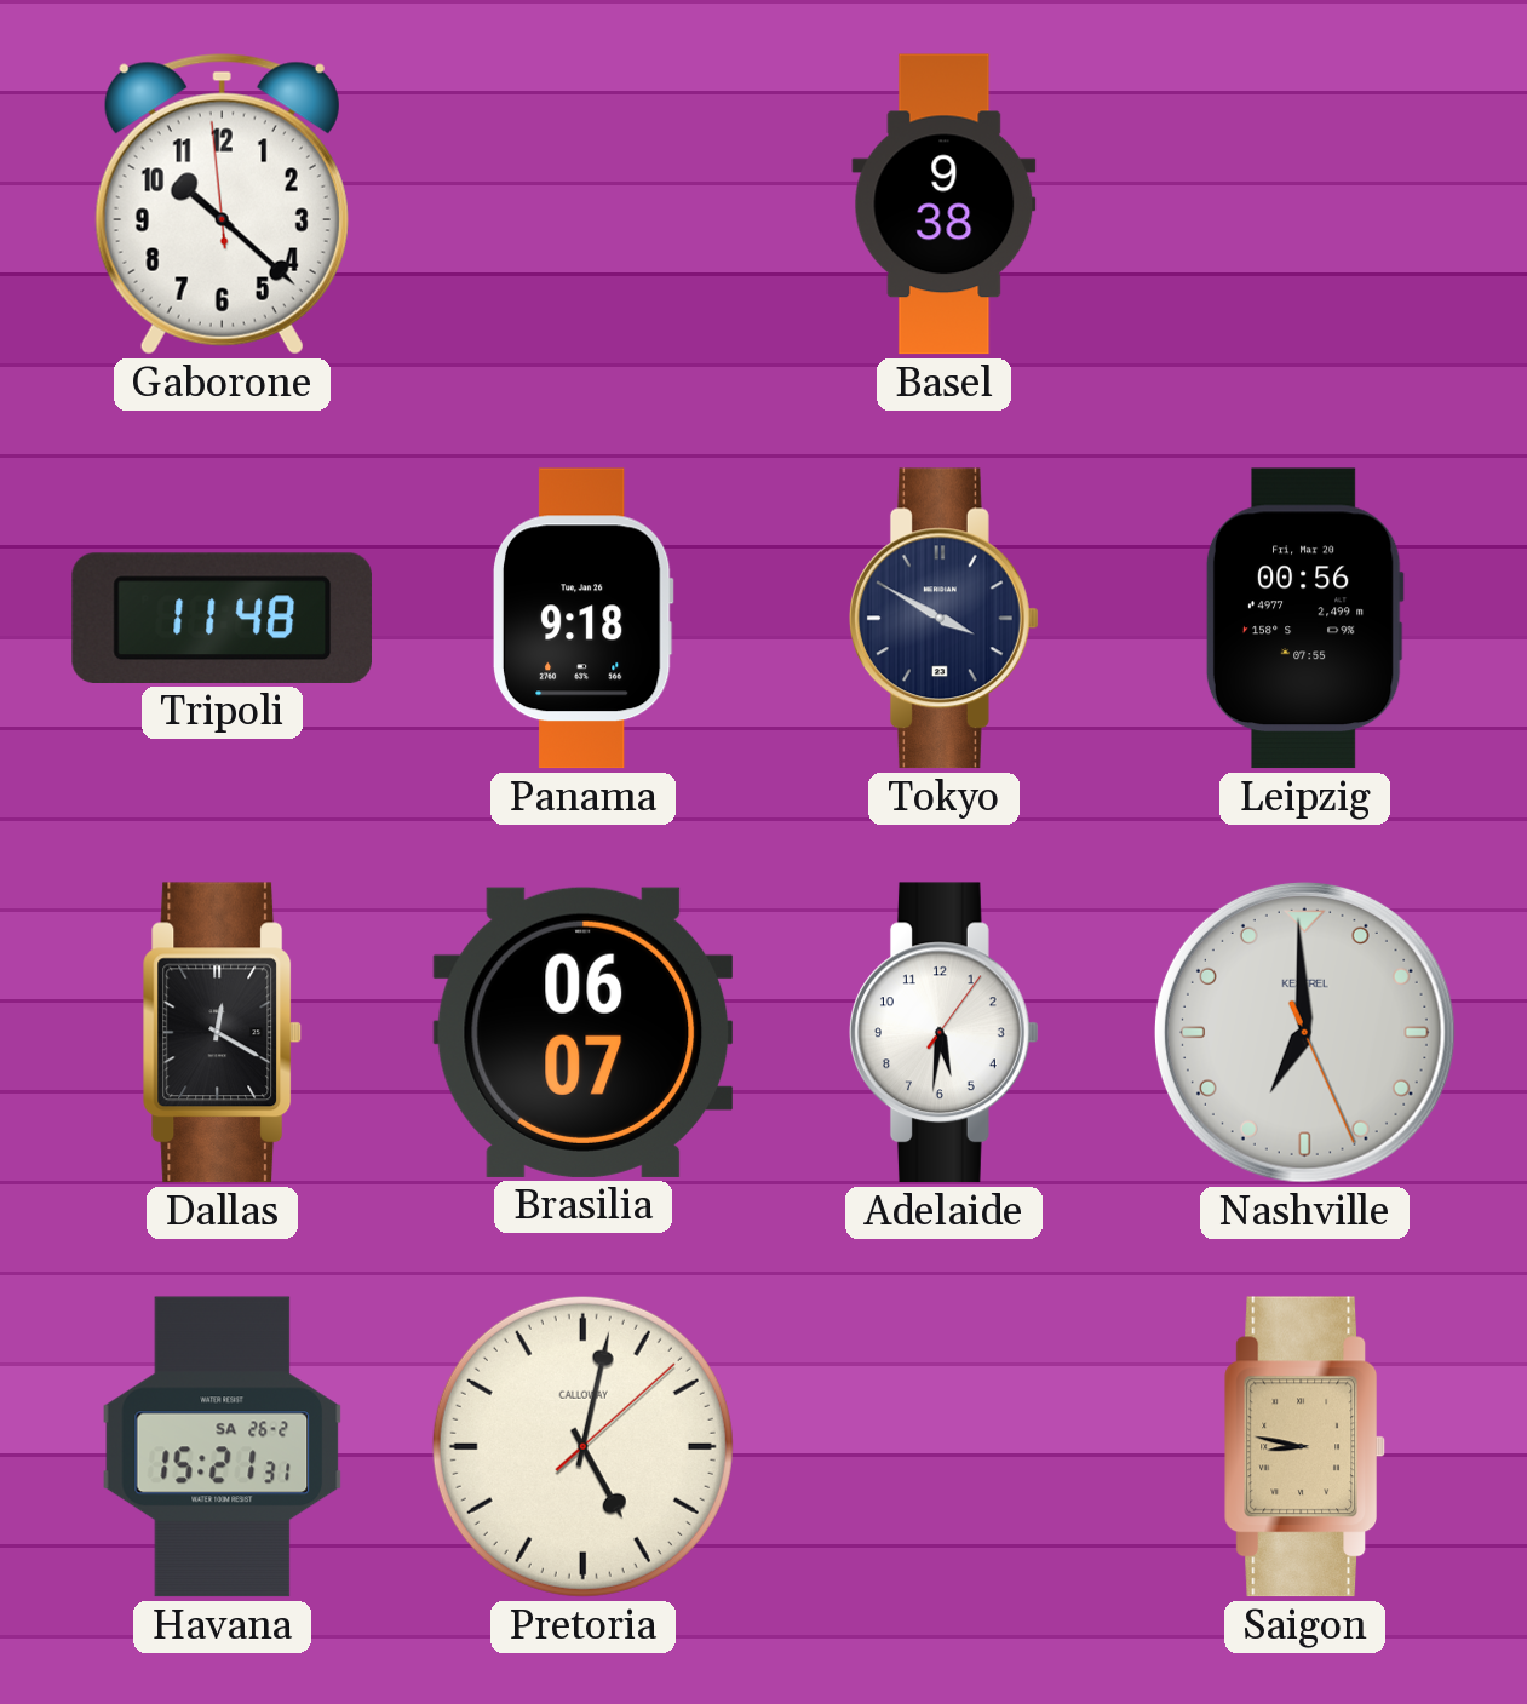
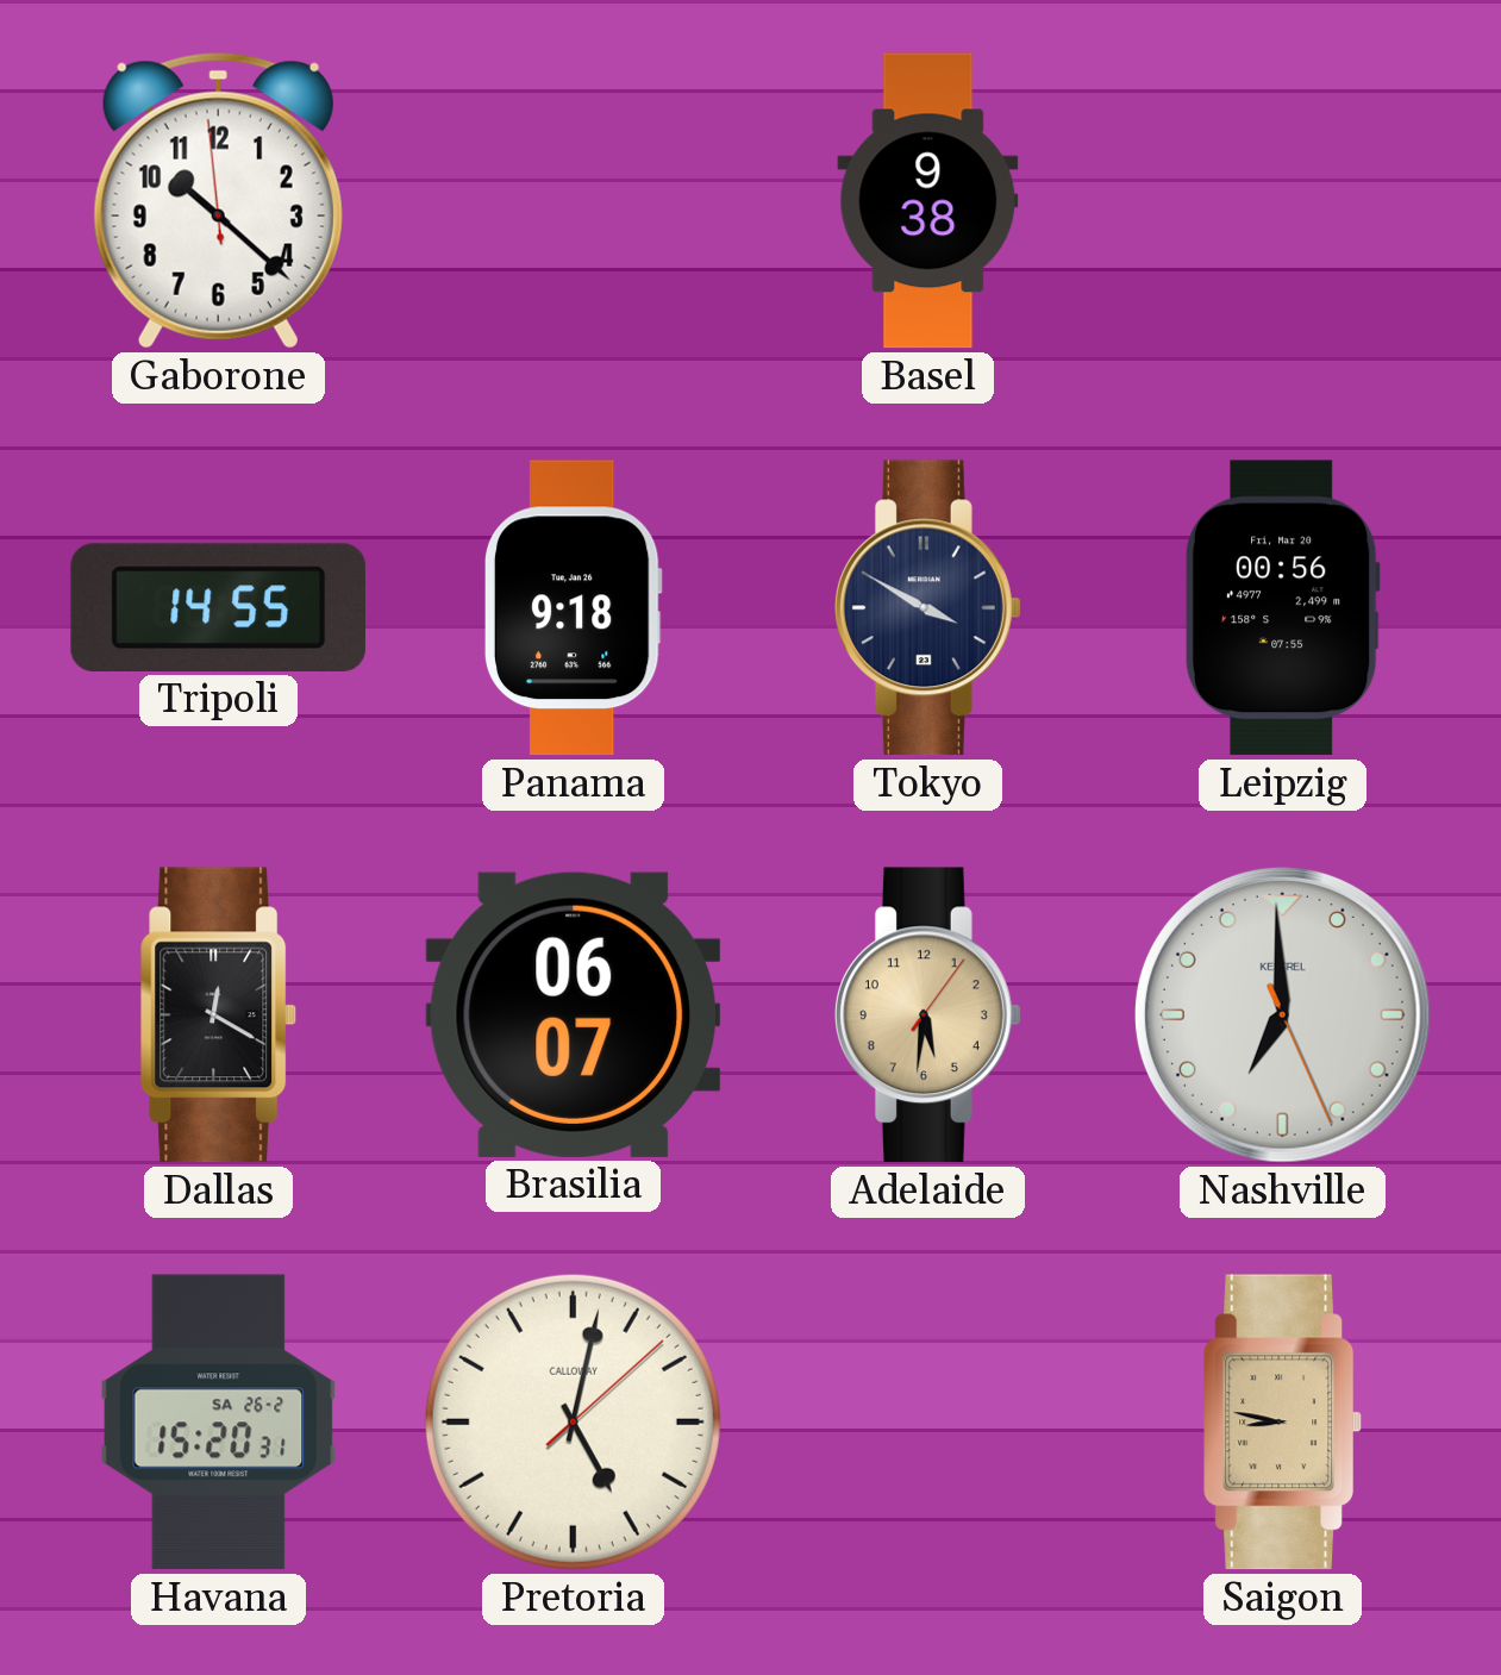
Tripoli: 11:48 -> 14:55 (218, 607)
Adelaide dial: white -> champagne (928, 1015)
Havana: 15:21 -> 15:20 (219, 1423)
